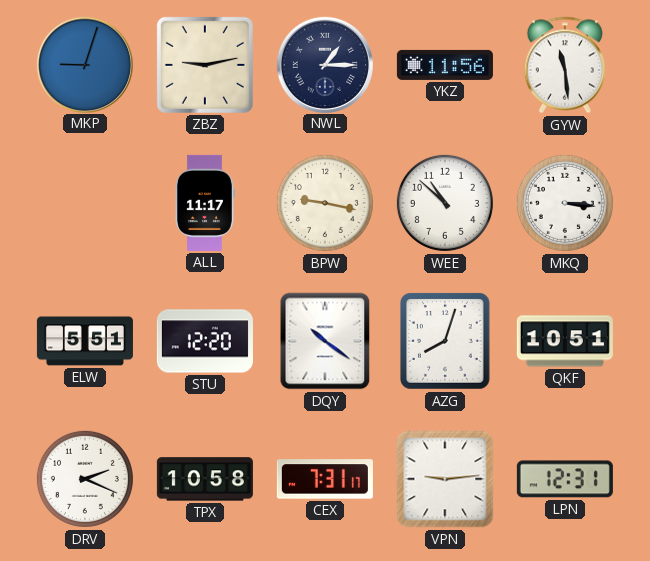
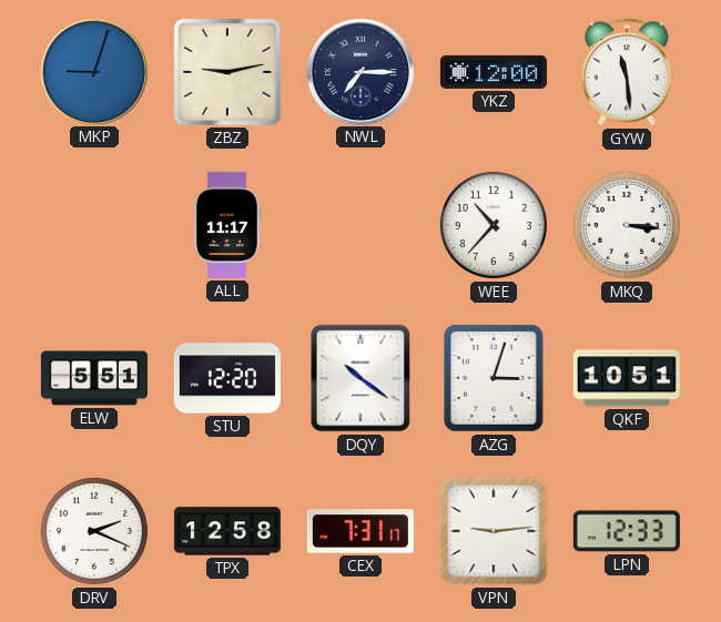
NWL: 1:15 -> 7:15 (359, 71)
YKZ: 11:56 -> 12:00 (494, 72)
BPW: 9:17 -> none (325, 203)
WEE: 10:52 -> 10:37 (494, 225)
AZG: 8:03 -> 3:03 (494, 378)
TPX: 10:58 -> 12:58 (227, 531)
LPN: 12:31 -> 12:33 (627, 531)
